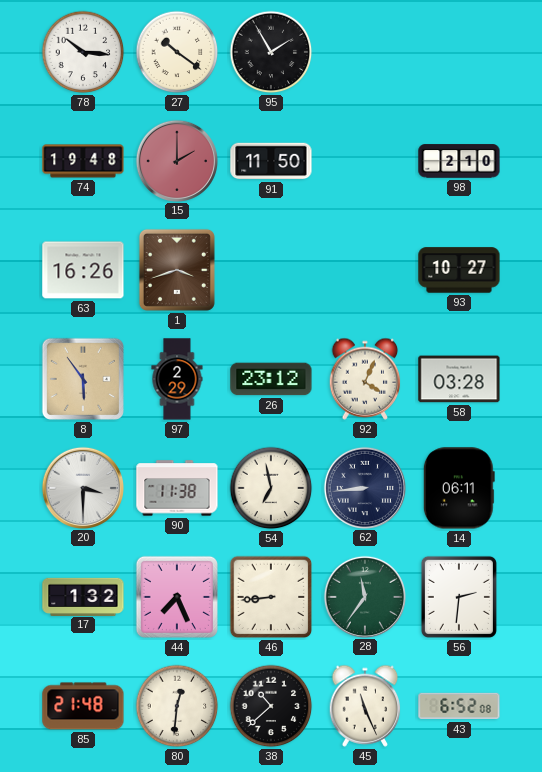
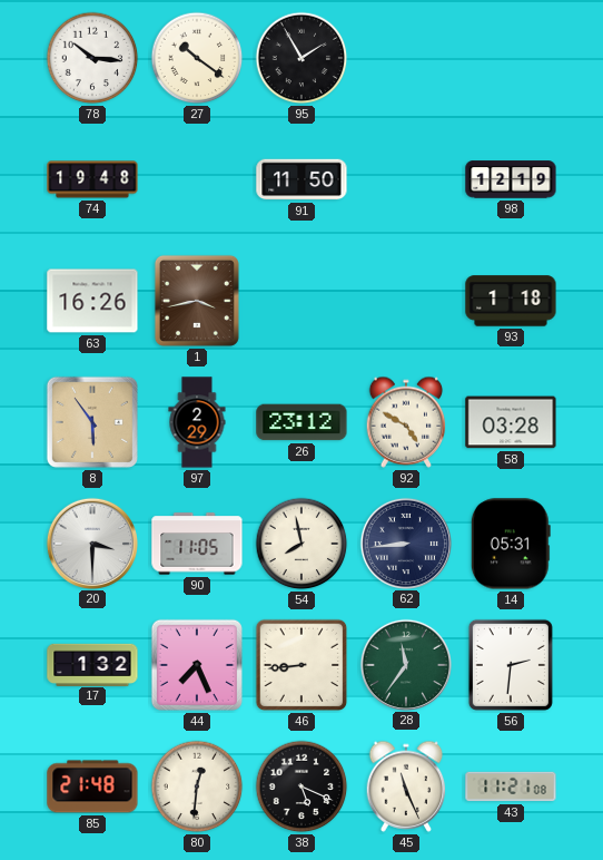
15: 2:00 -> none (176, 160)
98: 2:10 -> 12:19 (511, 179)
1: 3:42 -> 3:43 (197, 301)
93: 10:27 -> 1:18 (511, 301)
92: 4:04 -> 4:50 (406, 422)
90: 11:38 -> 11:05 (197, 544)
54: 6:58 -> 7:58 (301, 544)
14: 06:11 -> 05:31 (511, 544)
38: 10:38 -> 5:19 (301, 786)
43: 6:52 -> 11:21 (511, 786)
